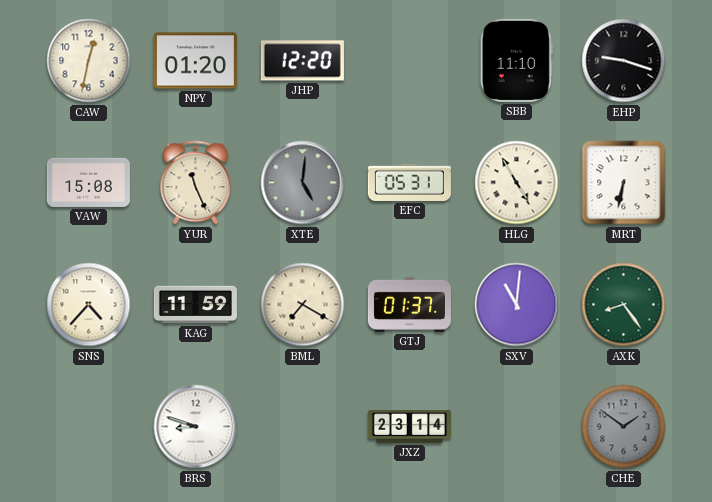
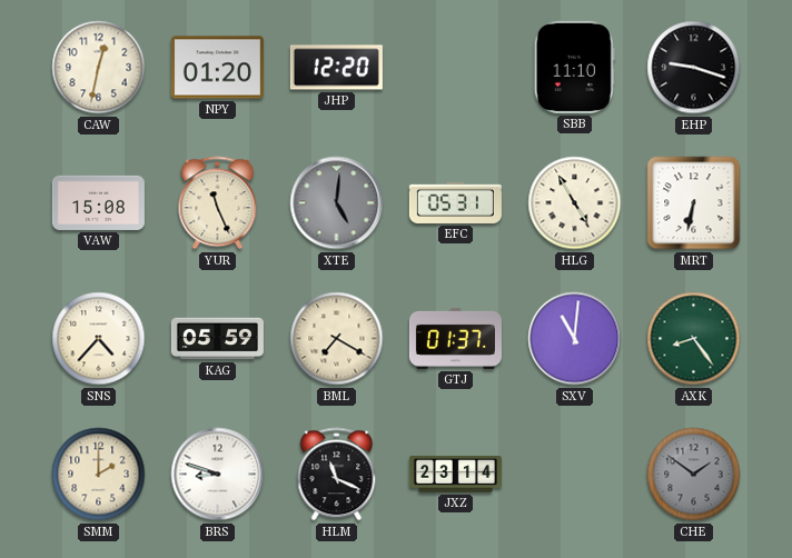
KAG: 11:59 -> 05:59 (217, 339)
SMM: none -> 2:00 (99, 475)
HLM: none -> 11:19 (337, 475)
